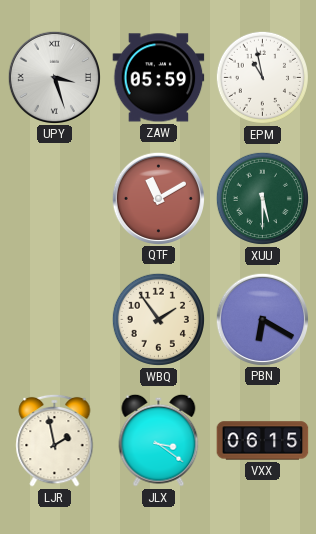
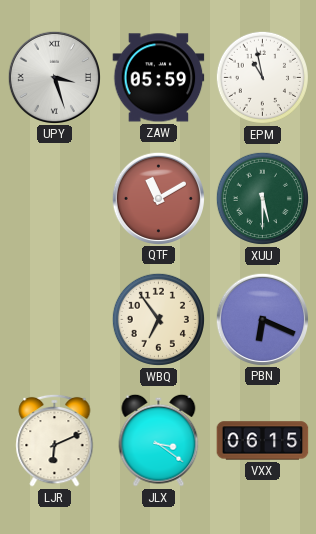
WBQ: 1:54 -> 6:54 (158, 319)
PBN: 6:20 -> 6:19 (262, 319)
LJR: 1:58 -> 6:11 (55, 440)
